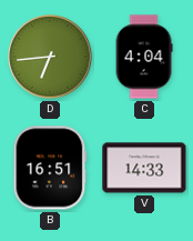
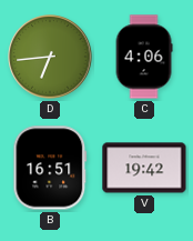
C: 4:04 -> 4:06 (144, 57)
V: 14:33 -> 19:42 (144, 168)
